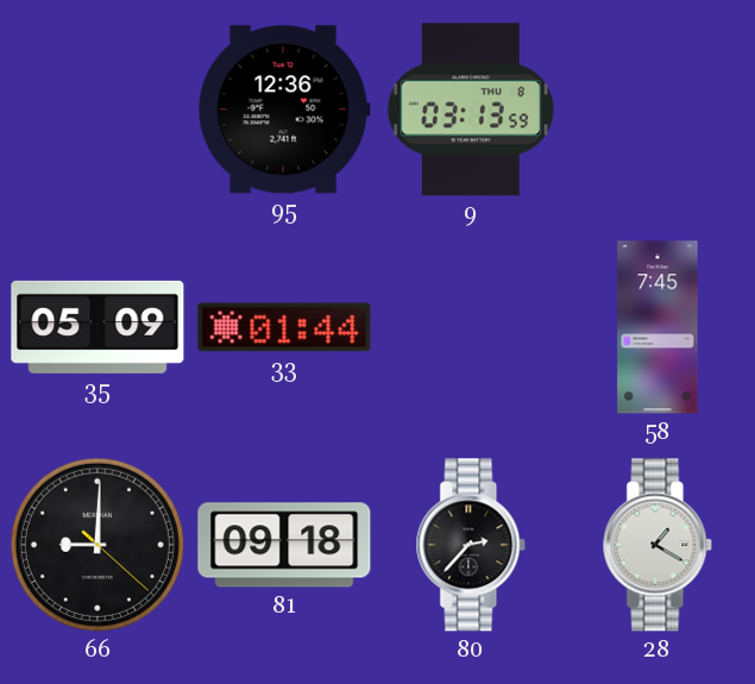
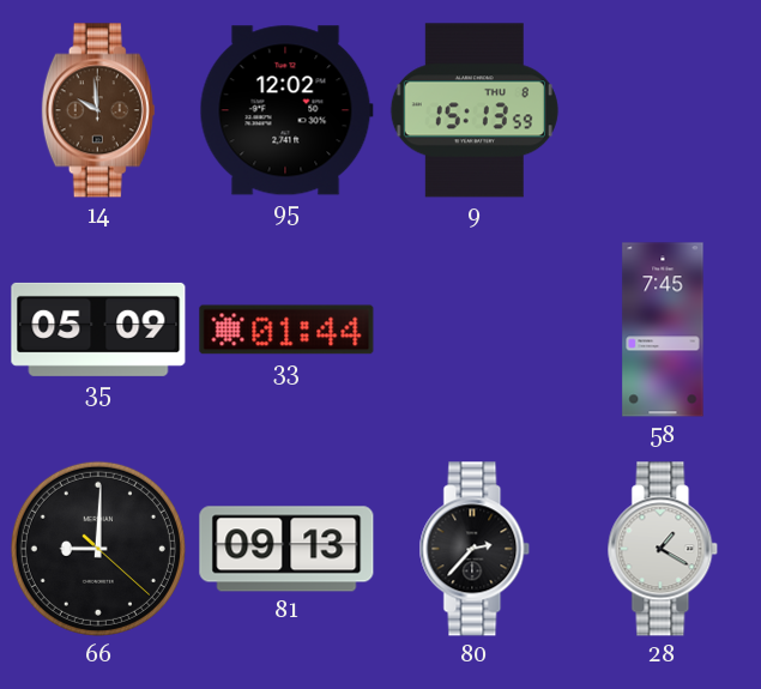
14: none -> 9:59 (98, 110)
95: 12:36 -> 12:02 (286, 110)
9: 03:13 -> 15:13 (475, 110)
81: 09:18 -> 09:13 (286, 549)
